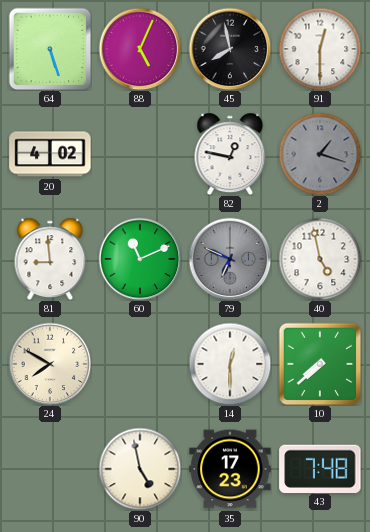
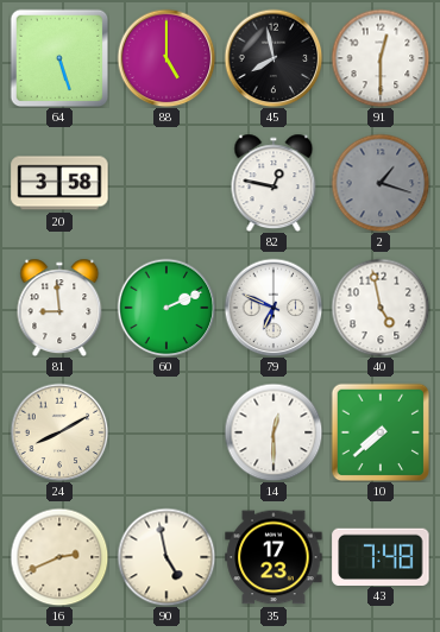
88: 5:04 -> 5:00 (166, 58)
20: 4:02 -> 3:58 (59, 183)
60: 11:11 -> 2:11 (166, 308)
79 dial: grey -> white (274, 308)
24: 7:50 -> 8:10 (59, 432)
16: none -> 2:41 (59, 557)
